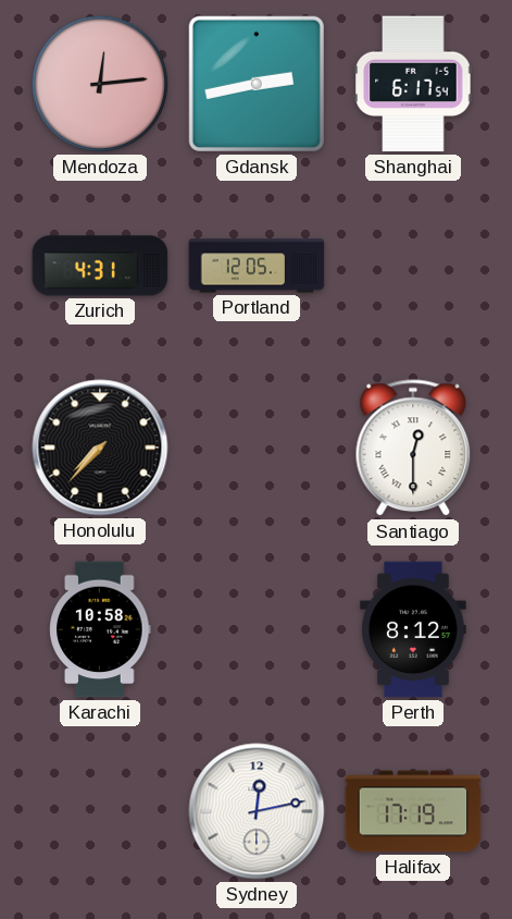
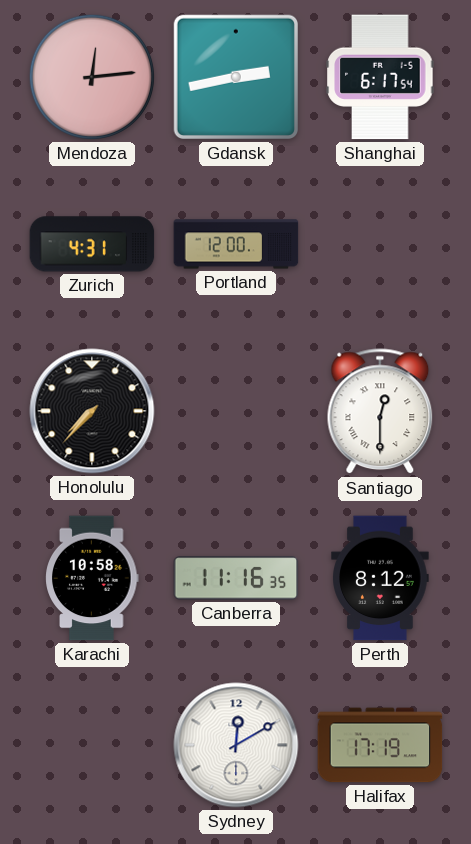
Portland: 12:05 -> 12:00 (236, 244)
Canberra: none -> 11:16 (236, 578)
Sydney: 12:13 -> 12:10 (236, 745)
